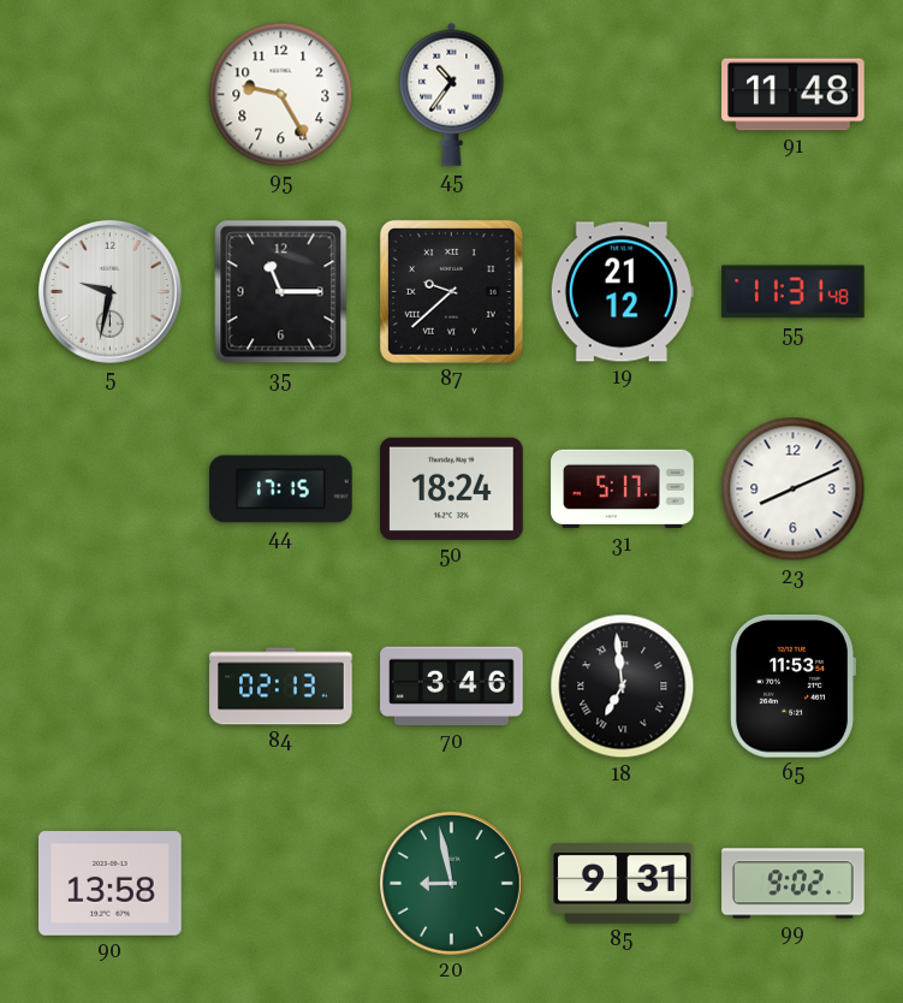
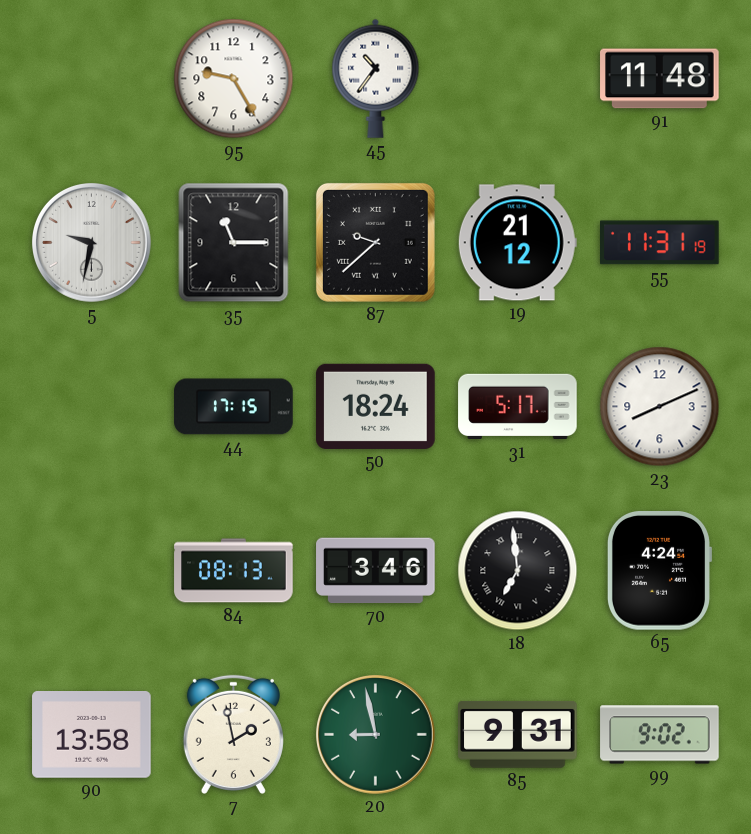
55: 11:31:48 -> 11:31:19 (660, 243)
84: 02:13 -> 08:13 (234, 571)
65: 11:53 -> 4:24 (658, 571)
7: none -> 1:58 (233, 734)
